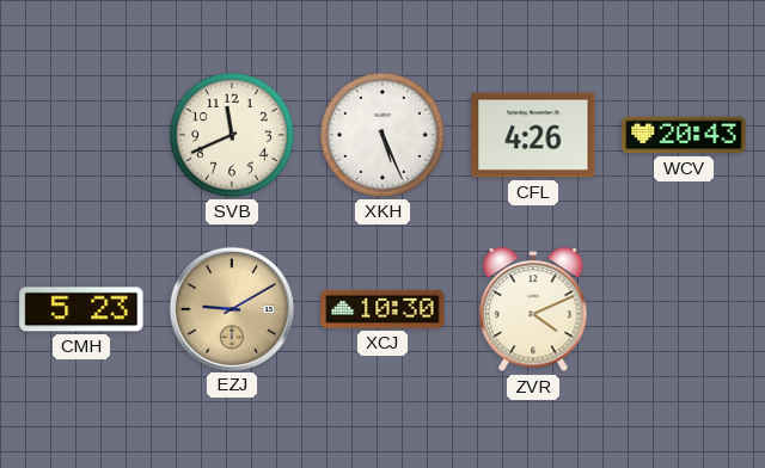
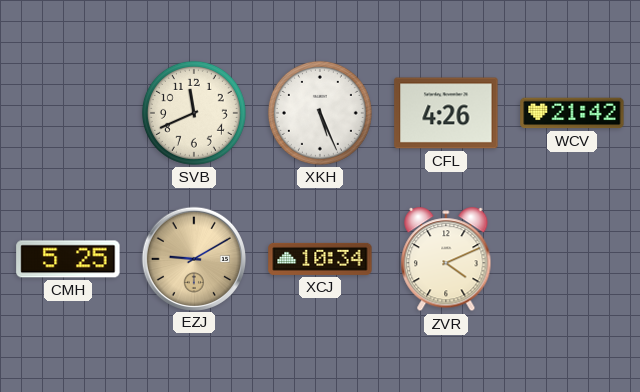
WCV: 20:43 -> 21:42 (572, 113)
CMH: 5:23 -> 5:25 (68, 259)
XCJ: 10:30 -> 10:34 (320, 259)
